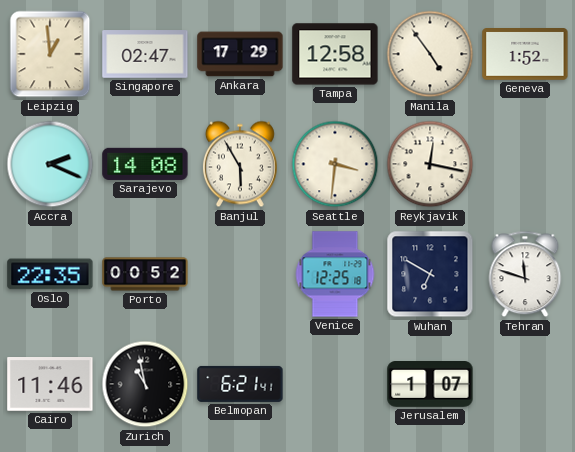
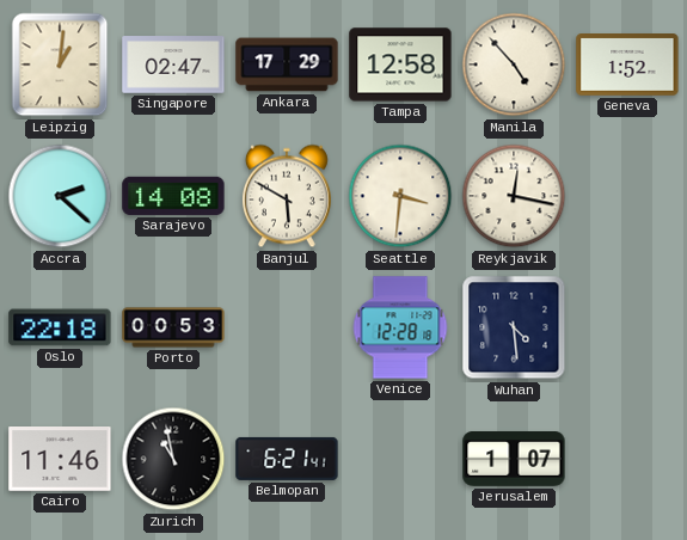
Leipzig: 12:59 -> 1:01 (60, 65)
Manila: 4:54 -> 4:53 (514, 65)
Accra: 2:19 -> 2:22 (60, 196)
Banjul: 5:55 -> 5:50 (287, 196)
Oslo: 22:35 -> 22:18 (60, 327)
Porto: 00:52 -> 00:53 (173, 327)
Venice: 12:25 -> 12:28 (400, 327)
Wuhan: 6:50 -> 4:29 (514, 327)
Tehran: 11:48 -> none (525, 274)
